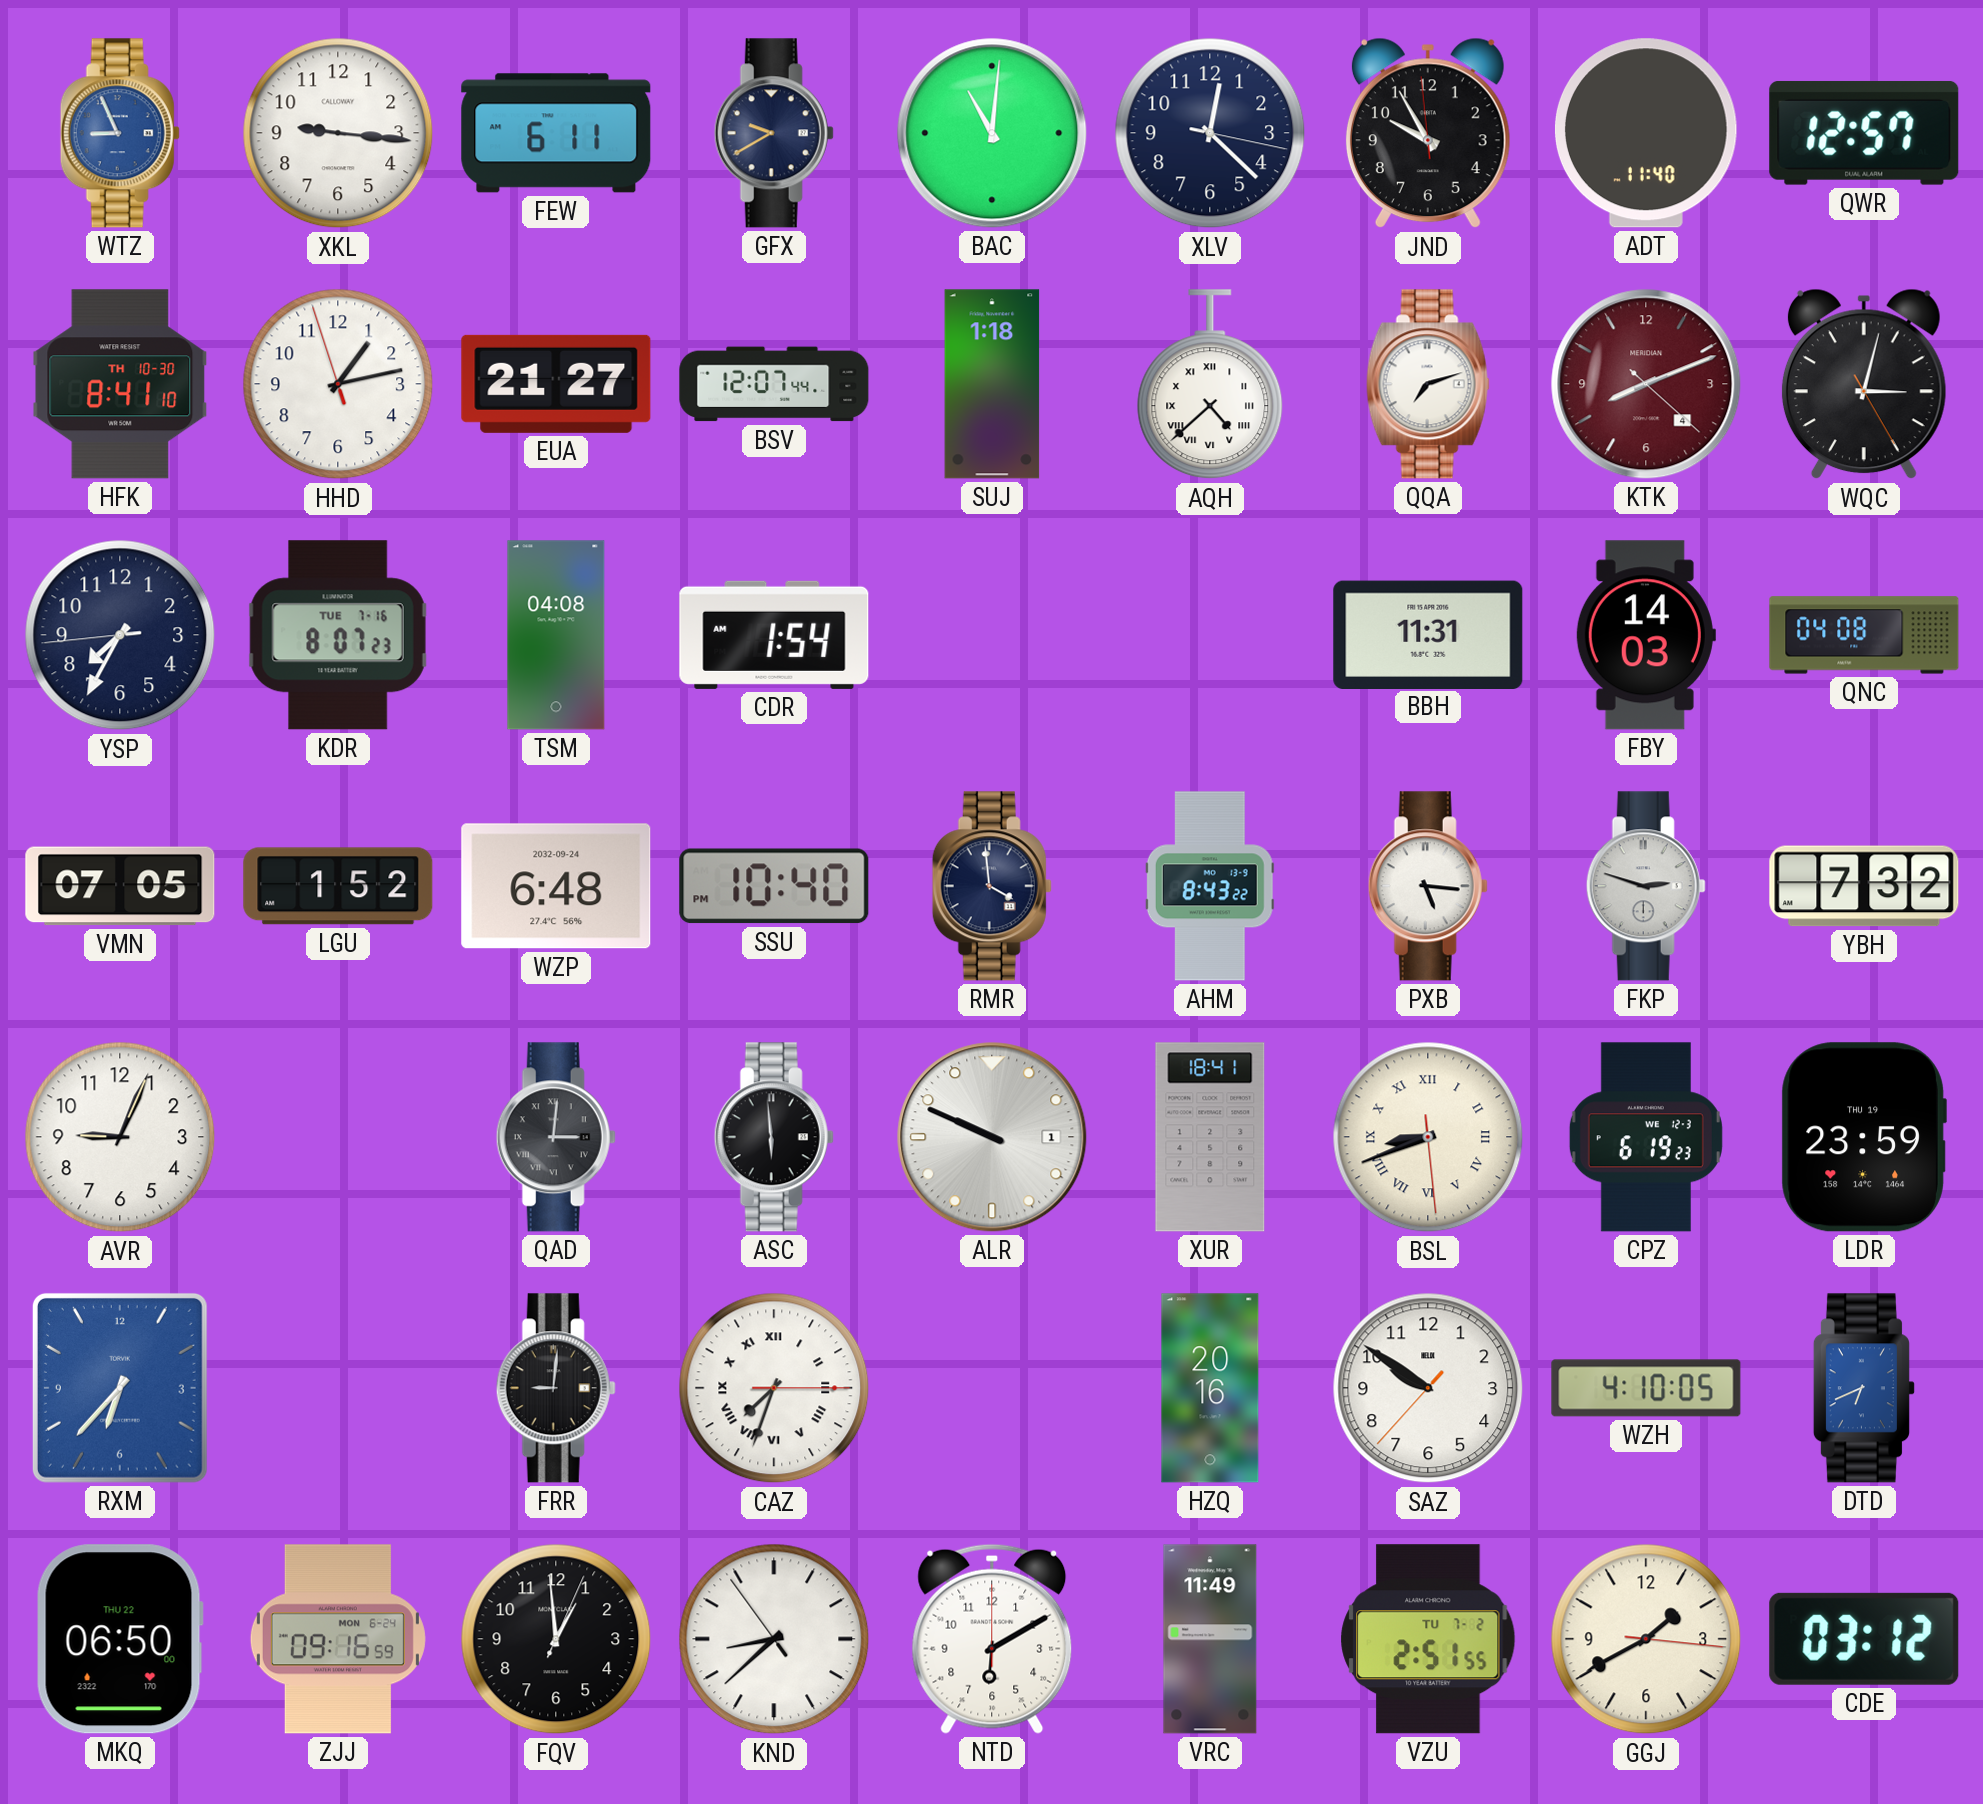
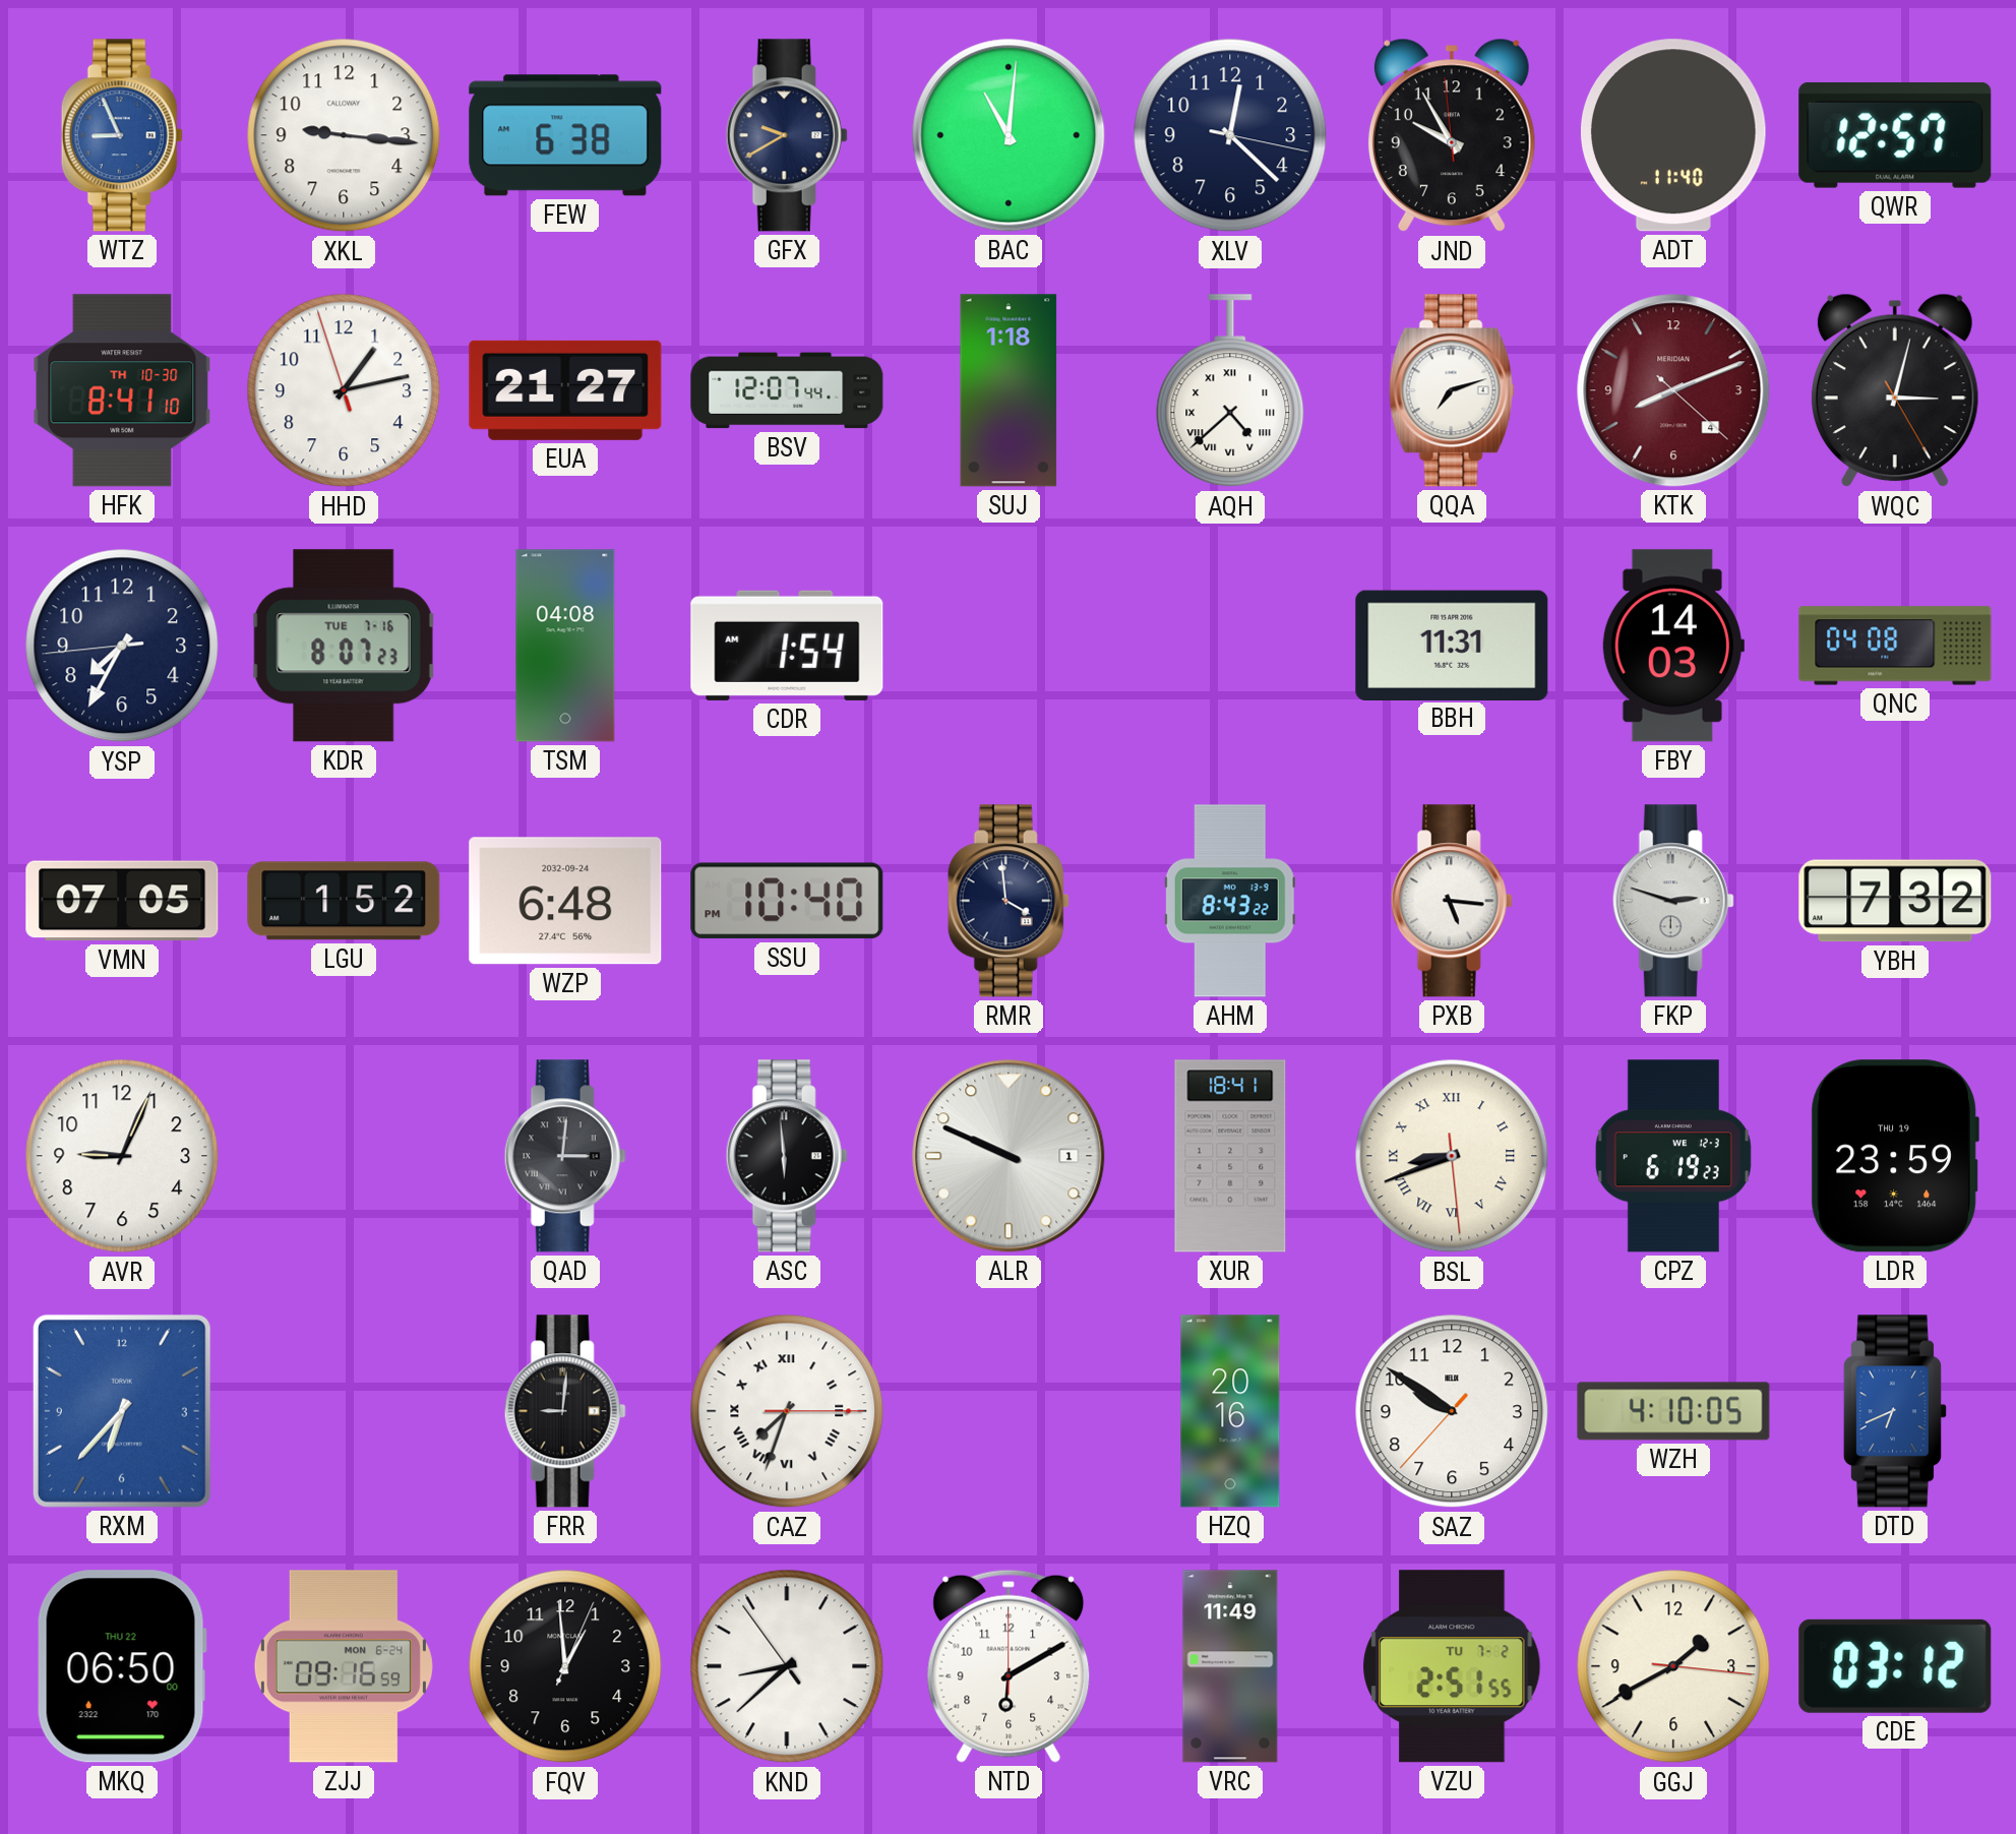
FEW: 6:11 -> 6:38 (565, 135)
